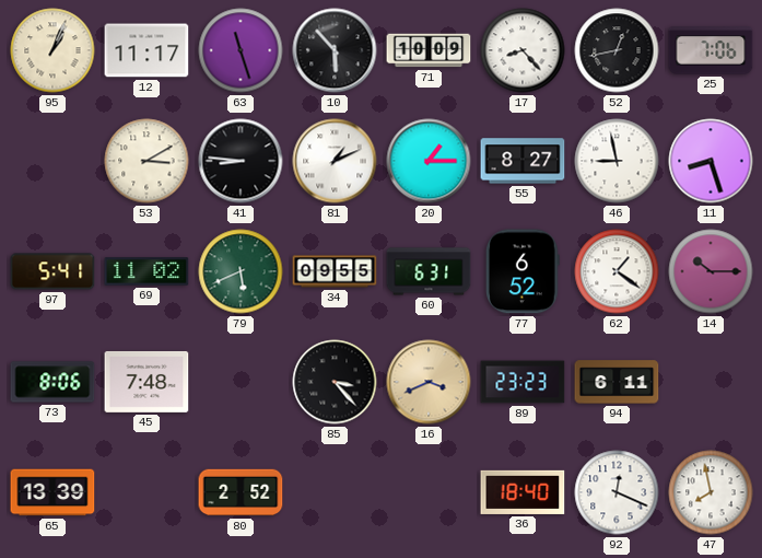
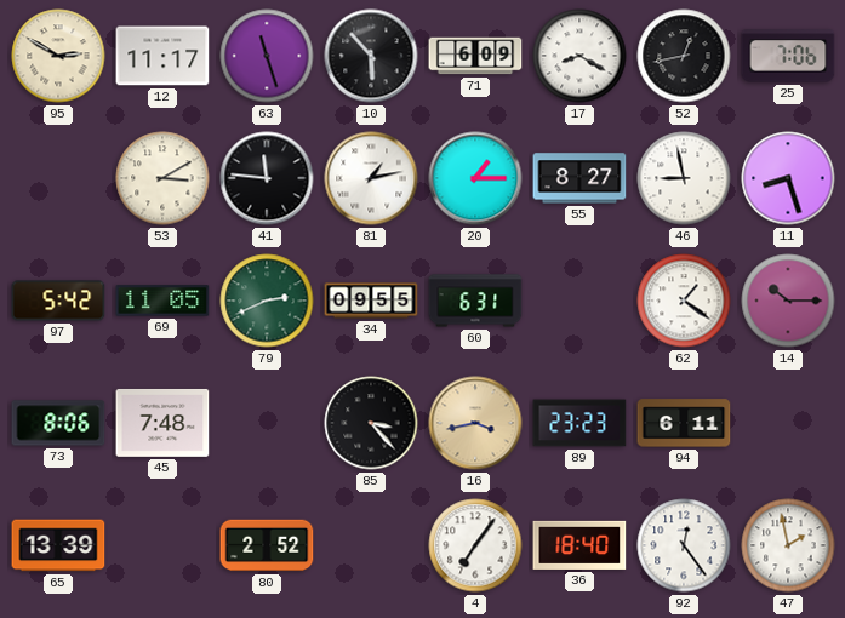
95: 1:04 -> 2:50 (58, 56)
71: 10:09 -> 6:09 (475, 56)
17: 8:23 -> 8:20 (579, 56)
41: 8:46 -> 11:46 (267, 178)
81: 1:11 -> 1:13 (371, 178)
97: 5:41 -> 5:42 (58, 301)
69: 11:02 -> 11:05 (162, 301)
79: 5:41 -> 2:41 (267, 301)
77: 6:52 -> none (523, 271)
16: 3:41 -> 3:43 (475, 423)
4: none -> 7:06 (475, 545)
92: 12:19 -> 12:24 (684, 545)
47: 7:58 -> 1:58 (788, 545)
